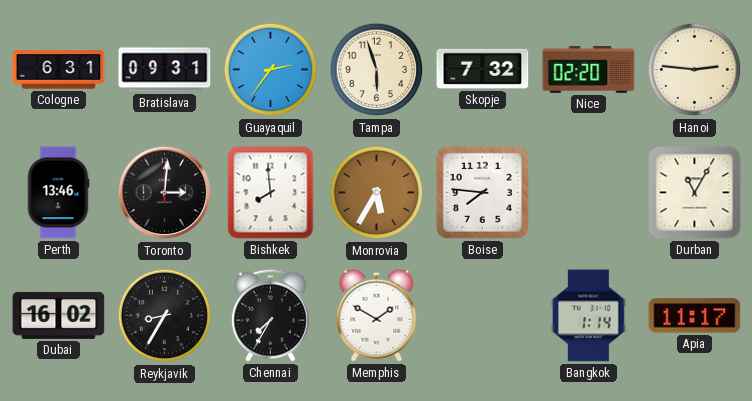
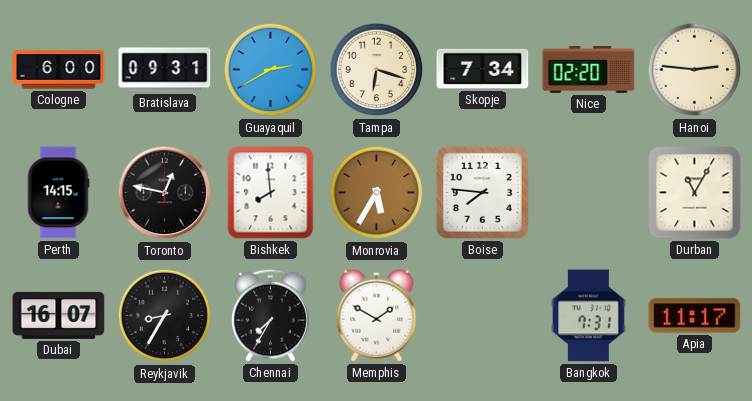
Cologne: 6:31 -> 6:00 (59, 70)
Guayaquil: 2:36 -> 2:40 (271, 70)
Tampa: 5:57 -> 6:18 (377, 70)
Skopje: 7:32 -> 7:34 (483, 69)
Perth: 13:46 -> 14:15 (58, 193)
Toronto: 3:01 -> 12:47 (165, 193)
Dubai: 16:02 -> 16:07 (59, 315)
Bangkok: 1:14 -> 7:31 (589, 316)
